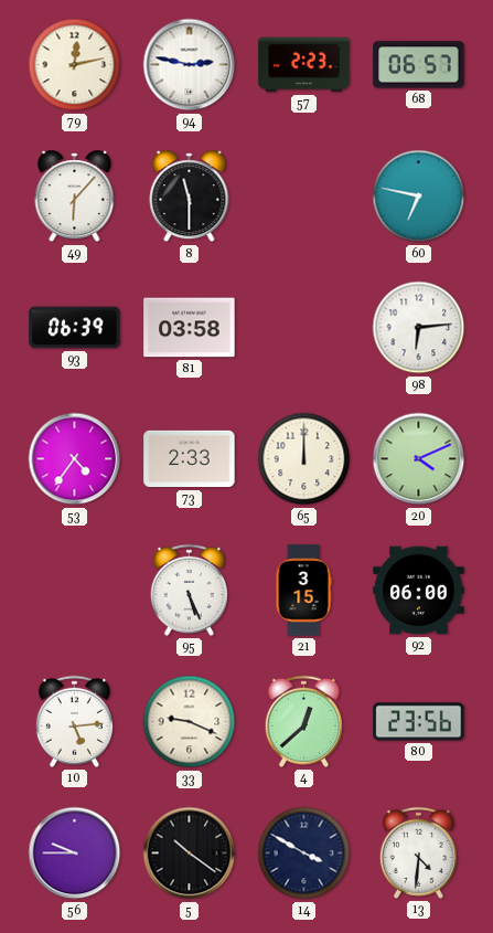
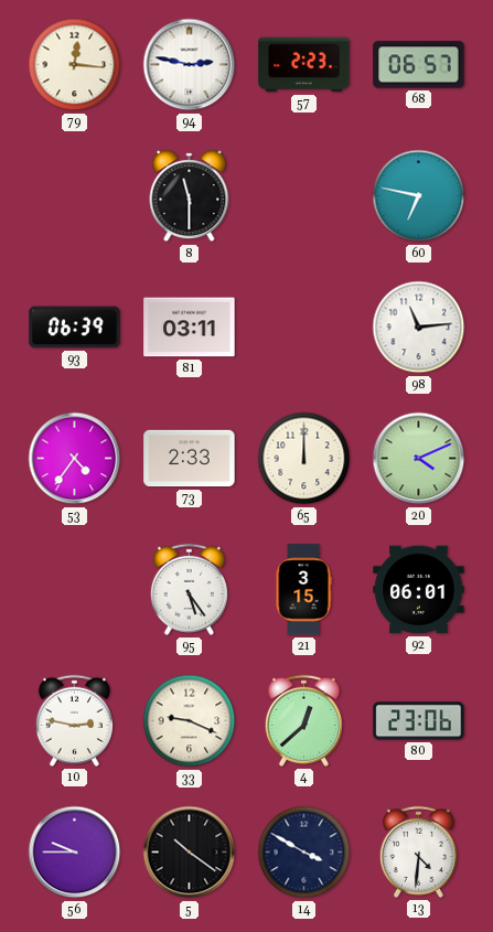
79: 12:13 -> 12:16 (75, 65)
49: 6:07 -> none (75, 197)
81: 03:58 -> 03:11 (190, 328)
98: 6:14 -> 11:14 (419, 328)
95: 5:26 -> 5:24 (189, 589)
92: 06:00 -> 06:01 (419, 590)
10: 5:14 -> 2:47 (74, 720)
80: 23:56 -> 23:06 (419, 721)
